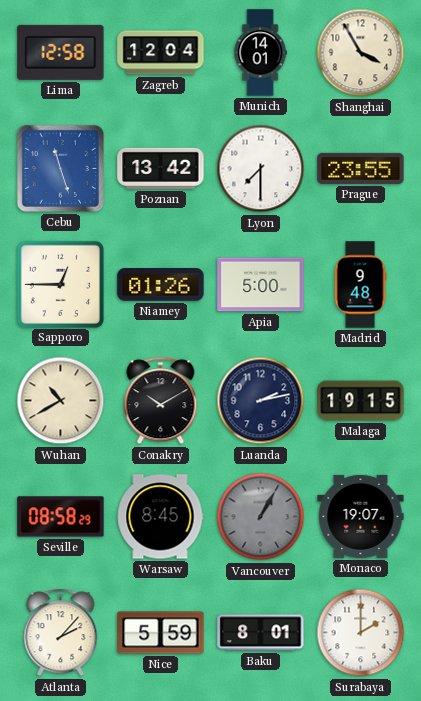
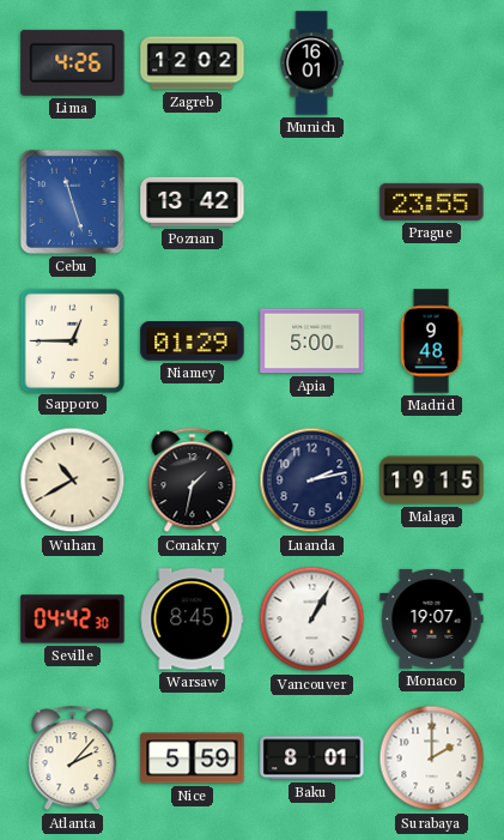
Lima: 12:58 -> 4:26 (73, 62)
Zagreb: 12:04 -> 12:02 (193, 64)
Munich: 14:01 -> 16:01 (311, 64)
Shanghai: 3:55 -> none (361, 53)
Lyon: 7:30 -> none (261, 169)
Niamey: 01:26 -> 01:29 (193, 342)
Conakry: 10:10 -> 1:32 (193, 481)
Seville: 08:58 -> 04:42 (73, 620)
Vancouver dial: grey -> white (312, 620)
